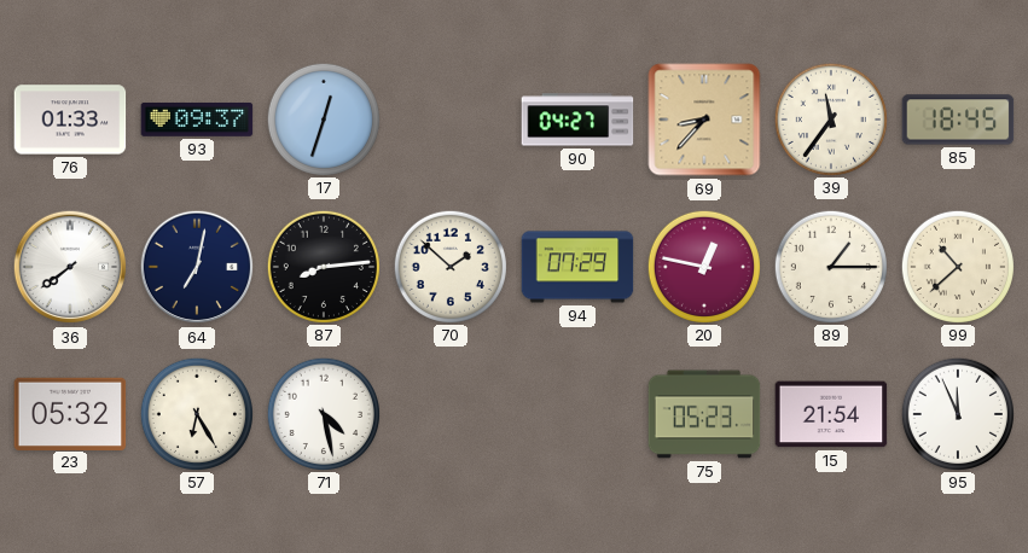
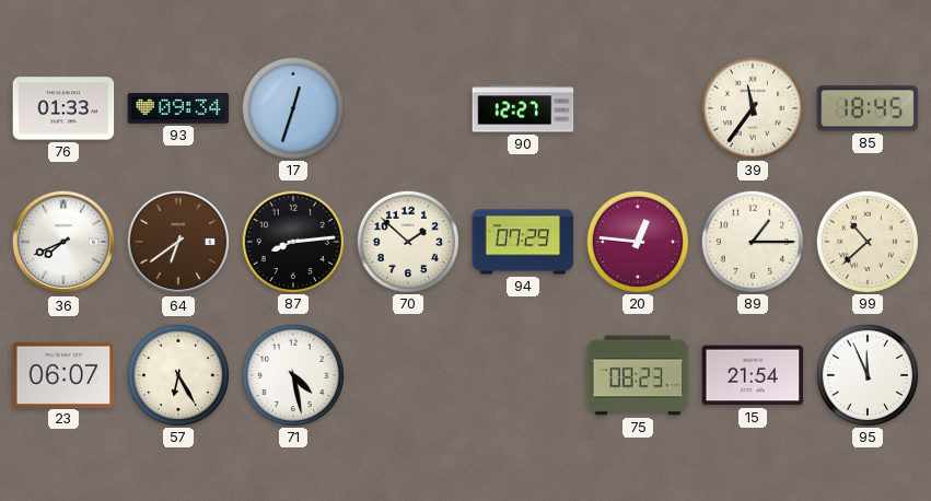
93: 09:37 -> 09:34 (178, 108)
90: 04:27 -> 12:27 (523, 108)
69: 8:37 -> none (704, 120)
36: 7:39 -> 7:41 (63, 242)
64: 7:02 -> 6:39 (178, 242)
64 dial: navy -> brown (178, 242)
20: 12:47 -> 12:46 (637, 241)
23: 05:32 -> 06:07 (63, 374)
75: 05:23 -> 08:23 (638, 375)
